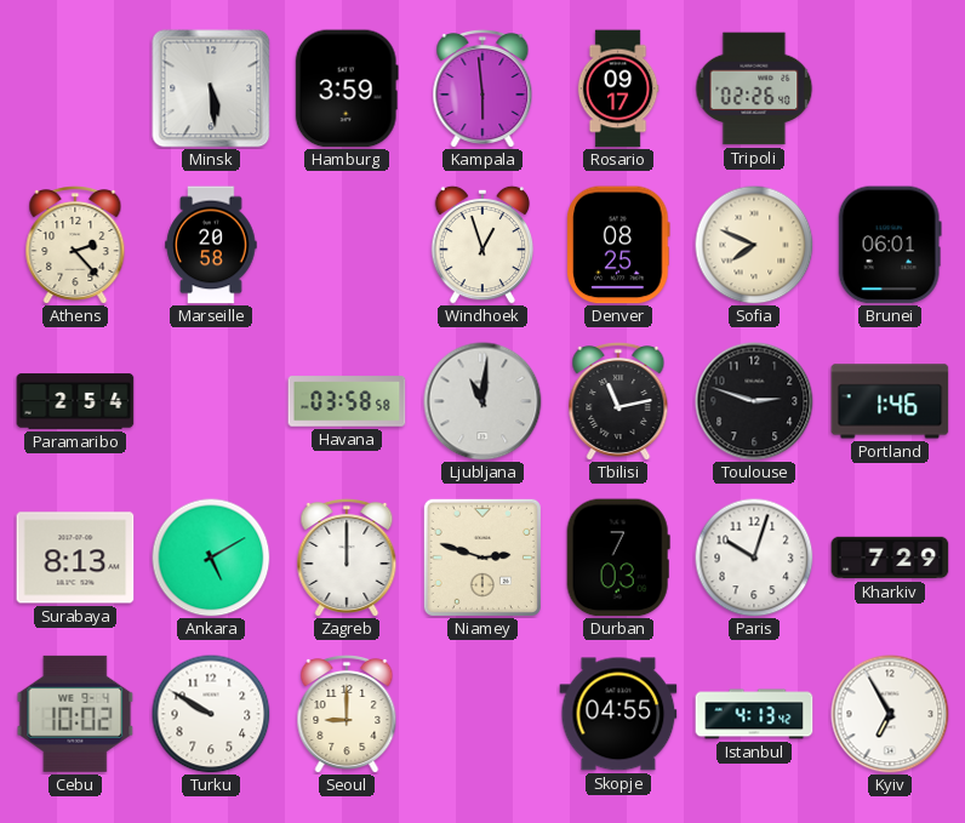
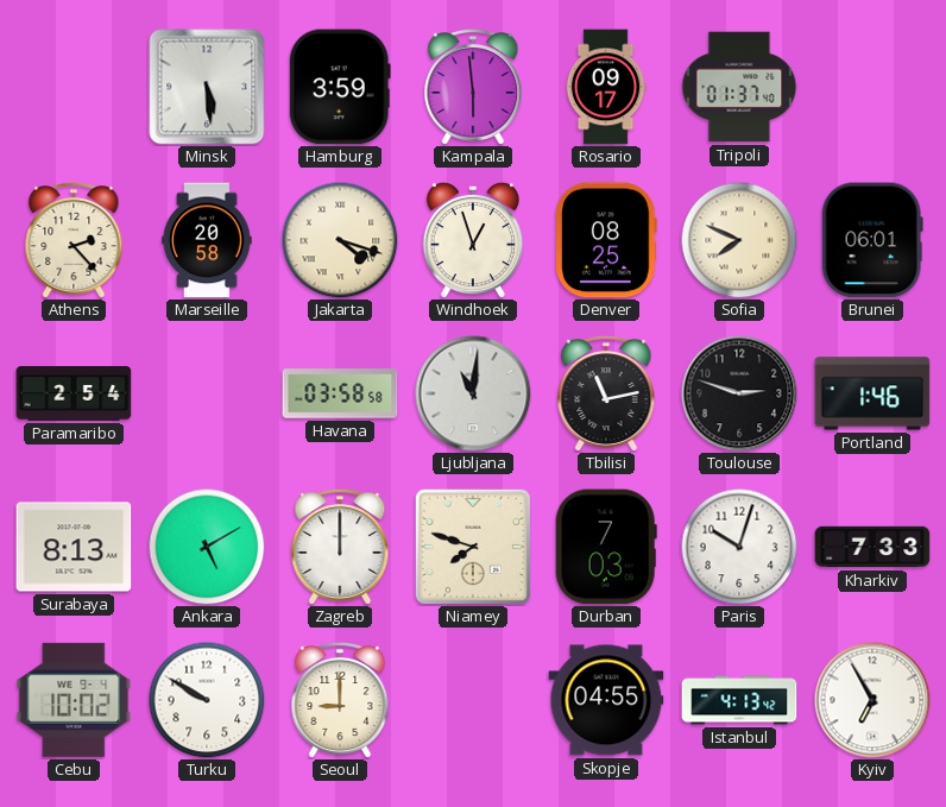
Tripoli: 02:26 -> 01:37 (739, 87)
Jakarta: none -> 4:18 (340, 240)
Niamey: 2:48 -> 7:48 (473, 547)
Kharkiv: 7:29 -> 7:33 (872, 547)
